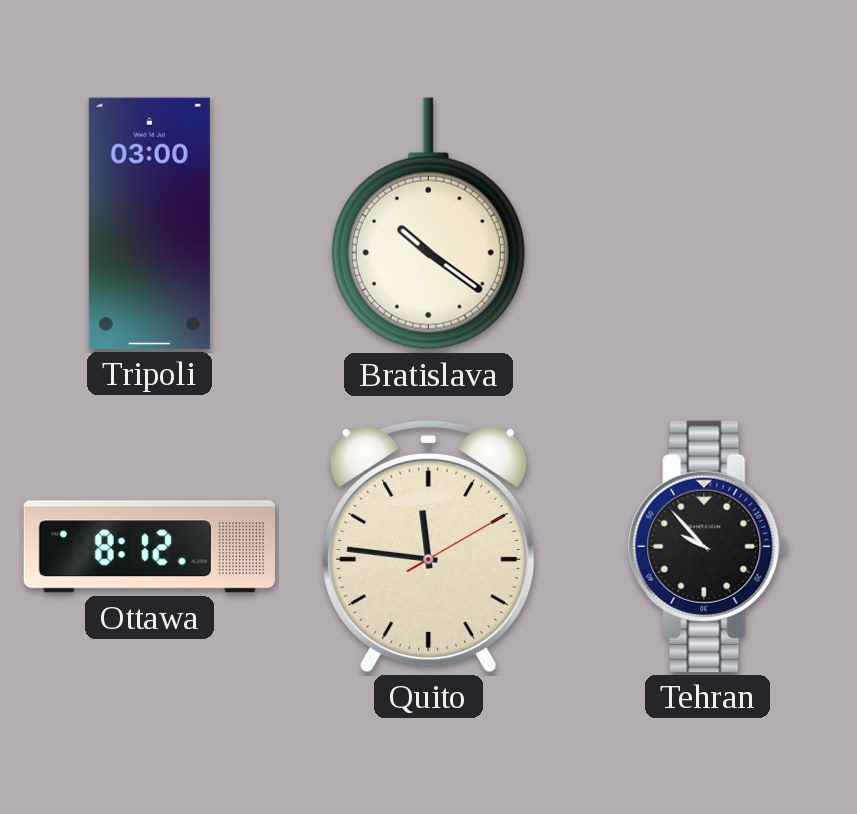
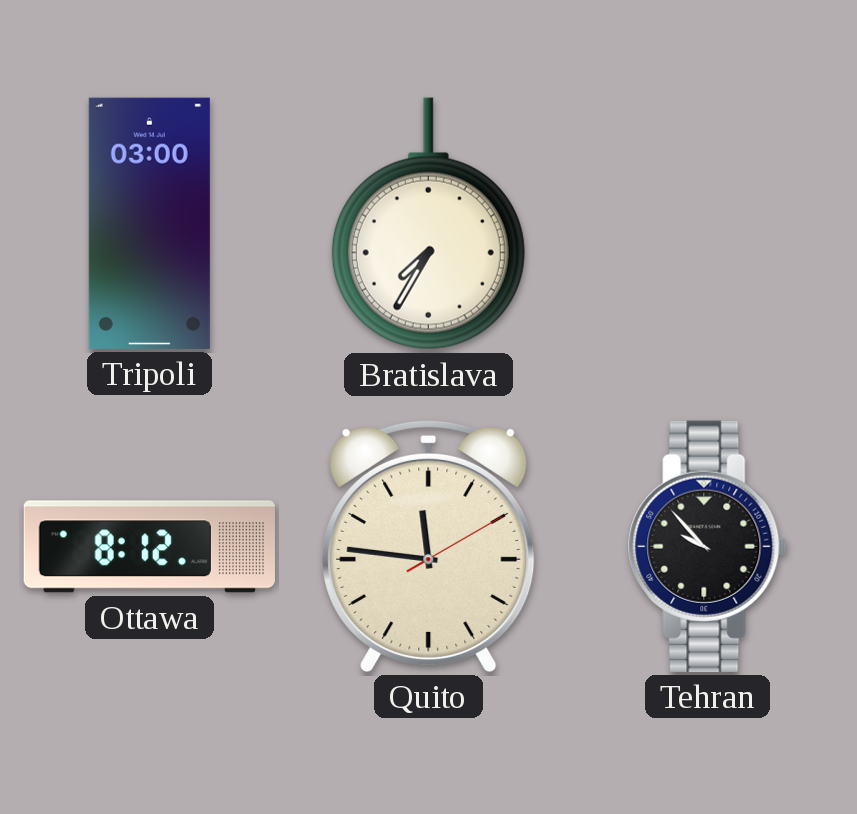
Bratislava: 10:21 -> 7:35 (428, 224)
